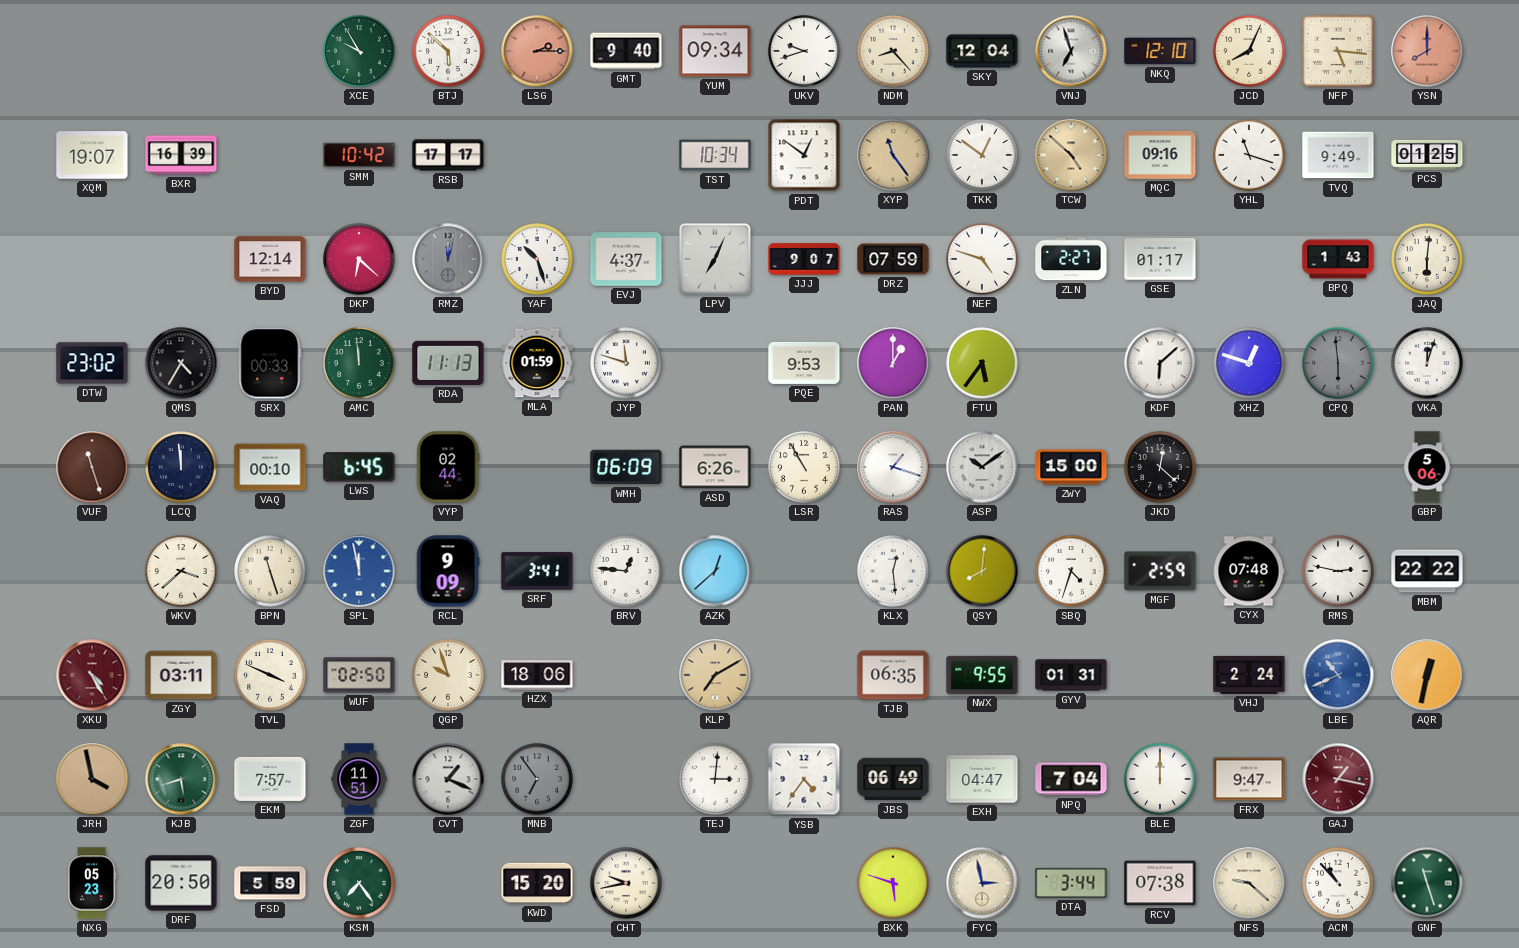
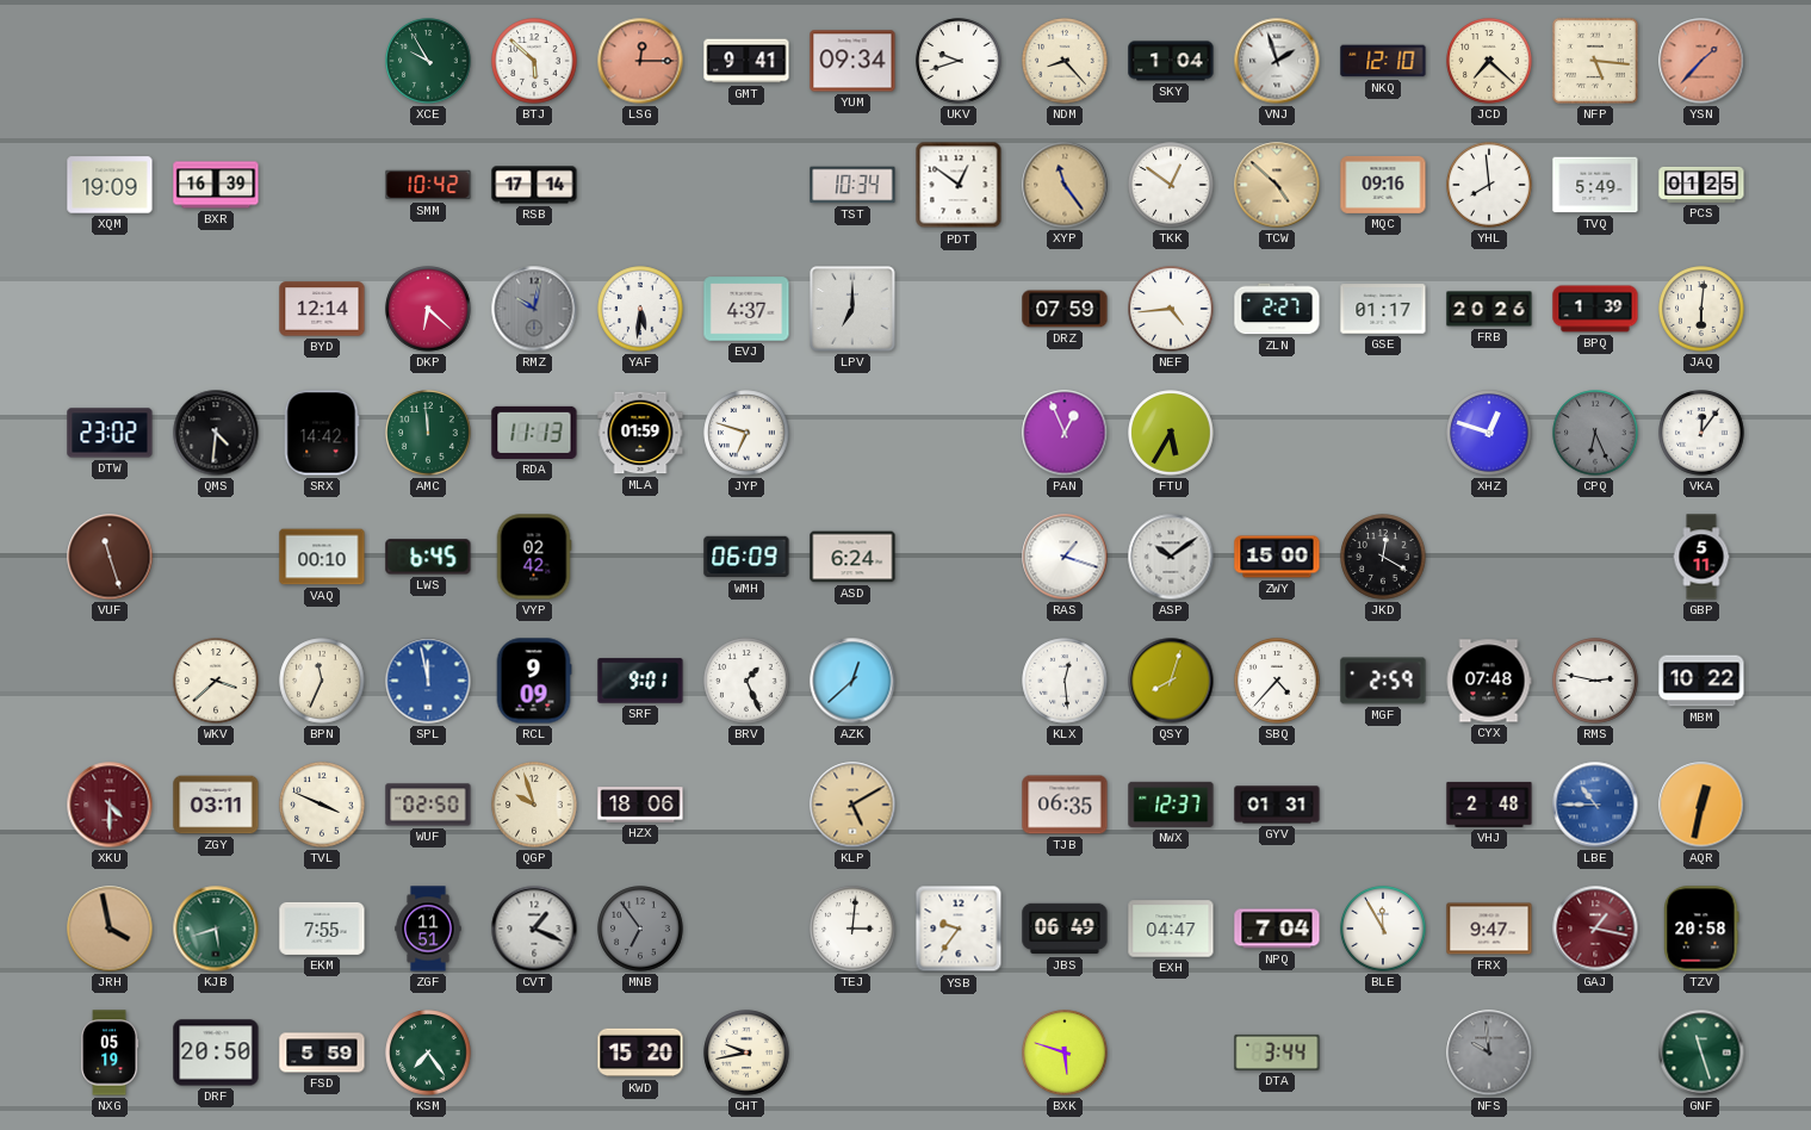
LSG: 2:15 -> 12:15 (640, 61)
GMT: 9:40 -> 9:41 (746, 61)
SKY: 12:04 -> 1:04 (1171, 61)
VNJ: 6:57 -> 1:57 (1277, 61)
JCD: 8:04 -> 7:22 (1489, 61)
YSN: 8:00 -> 1:37 (1701, 61)
XQM: 19:07 -> 19:09 (110, 185)
RSB: 17:17 -> 17:14 (534, 185)
YHL: 11:18 -> 7:59 (1489, 185)
TVQ: 9:49 -> 5:49 (1595, 185)
RMZ: 12:02 -> 10:02 (534, 309)
YAF: 10:27 -> 5:31 (640, 309)
LPV: 7:04 -> 7:00 (852, 309)
JJJ: 9:07 -> none (804, 259)
NEF: 4:48 -> 4:44 (1171, 309)
FRB: none -> 20:26 (1489, 309)
BPQ: 1:43 -> 1:39 (1595, 309)
QMS: 4:35 -> 4:31 (216, 433)
SRX: 00:33 -> 14:42 (322, 433)
JYP: 11:48 -> 6:48 (746, 433)
PQE: 9:53 -> none (804, 363)
PAN: 1:00 -> 12:56 (1065, 433)
FTU: 5:36 -> 5:35 (1171, 433)
KDF: 6:08 -> none (1160, 363)
CPQ: 5:59 -> 6:26 (1595, 433)
VKA: 12:03 -> 12:06 (1701, 433)
LCQ: 11:59 -> none (181, 467)
VYP: 02:44 -> 02:42 (534, 557)
ASD: 6:26 -> 6:24 (852, 557)
LSR: 10:55 -> none (804, 467)
JKD: 12:22 -> 12:20 (1383, 557)
GBP: 5:06 -> 5:11 (1701, 557)
BPN: 11:27 -> 11:34 (322, 681)
SRF: 3:41 -> 9:01 (640, 681)
BRV: 12:46 -> 1:26 (746, 681)
QSY: 8:01 -> 8:03 (1171, 681)
SBQ: 4:33 -> 4:37 (1277, 681)
MBM: 22:22 -> 10:22 (1701, 681)
XKU: 4:25 -> 4:30 (110, 805)
KLP: 7:10 -> 5:10 (852, 805)
NWX: 9:55 -> 12:37 (1171, 805)
VHJ: 2:24 -> 2:48 (1489, 805)
LBE: 10:41 -> 10:45 (1595, 805)
EKM: 7:57 -> 7:55 (322, 929)
YSB: 4:36 -> 9:36 (959, 929)
BLE: 12:00 -> 11:55 (1383, 929)
TZV: none -> 20:58 (1701, 929)
NXG: 05:23 -> 05:19 (111, 1053)
FYC: 2:58 -> none (982, 883)
RCV: 07:38 -> none (1160, 883)
NFS: 9:22 -> 9:59 (1489, 1053)
NFS dial: cream -> grey (1489, 1053)
ACM: 10:53 -> none (1338, 883)
